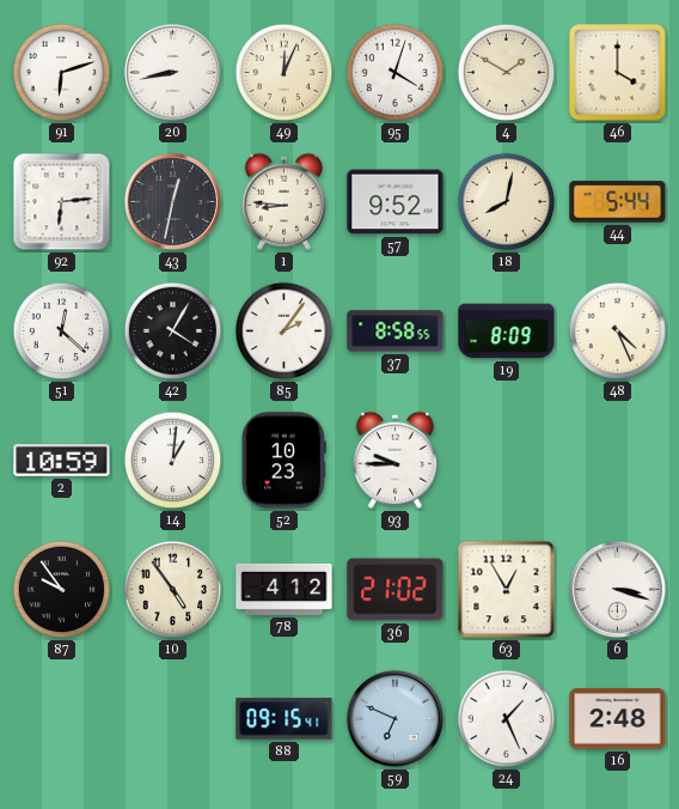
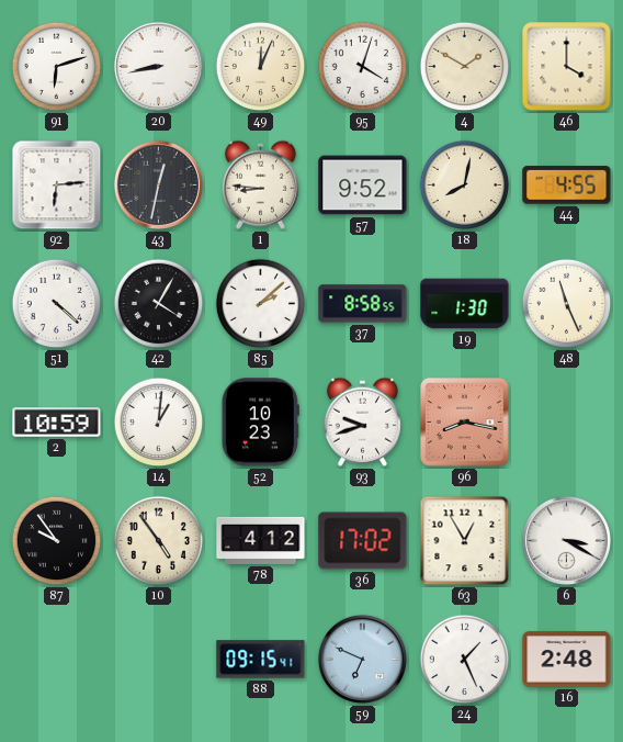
44: 5:44 -> 4:55 (567, 185)
51: 12:22 -> 4:22 (57, 304)
85: 2:06 -> 2:08 (261, 304)
19: 8:09 -> 1:30 (465, 304)
48: 4:26 -> 11:26 (567, 304)
93: 9:45 -> 9:42 (362, 421)
96: none -> 8:17 (465, 423)
36: 21:02 -> 17:02 (363, 541)
6: 3:18 -> 3:20 (566, 540)
